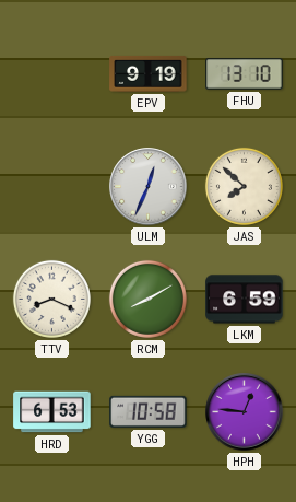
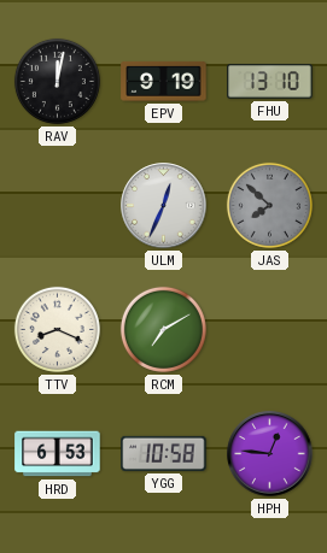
RAV: none -> 12:02 (57, 81)
JAS dial: cream -> grey (269, 205)
RCM: 8:10 -> 7:10 (163, 329)
LKM: 6:59 -> none (245, 300)
